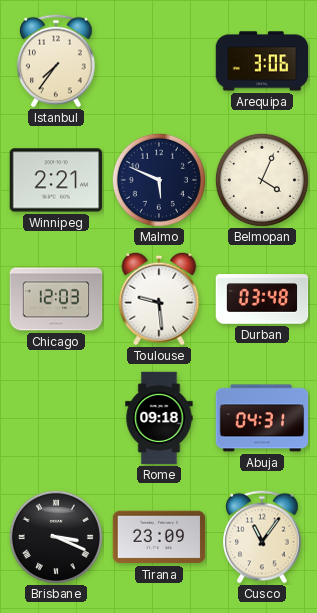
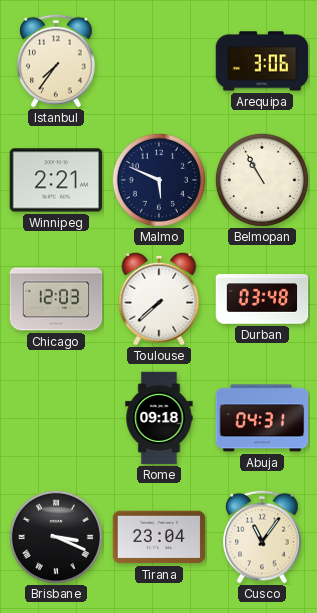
Belmopan: 4:04 -> 10:55 (262, 180)
Toulouse: 9:29 -> 7:38 (159, 299)
Tirana: 23:09 -> 23:04 (159, 537)
